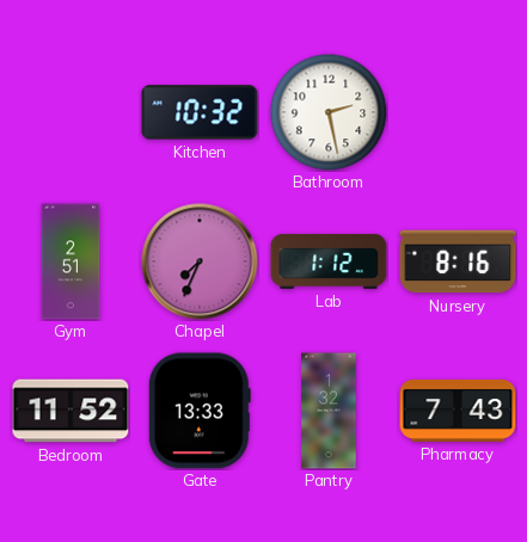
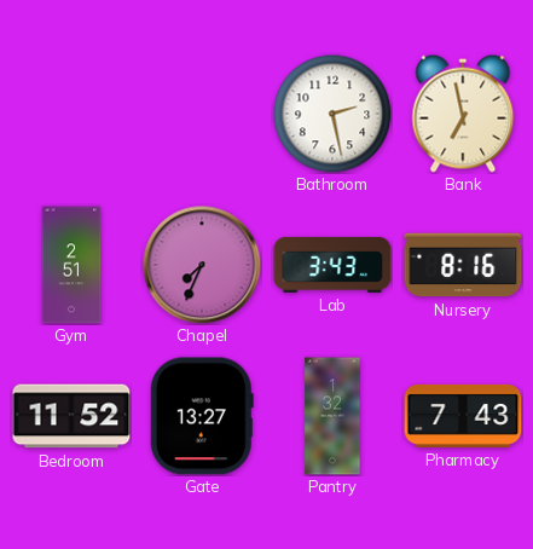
Kitchen: 10:32 -> none (200, 112)
Bank: none -> 6:58 (463, 114)
Lab: 1:12 -> 3:43 (332, 265)
Gate: 13:33 -> 13:27 (202, 416)
